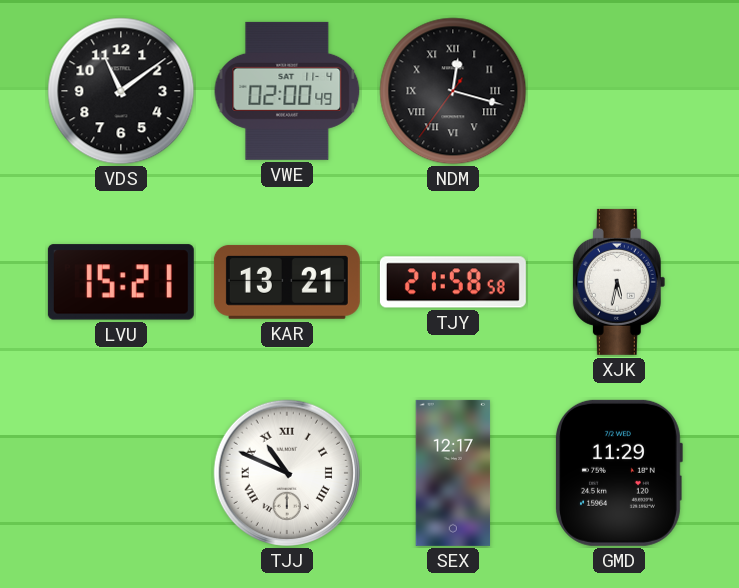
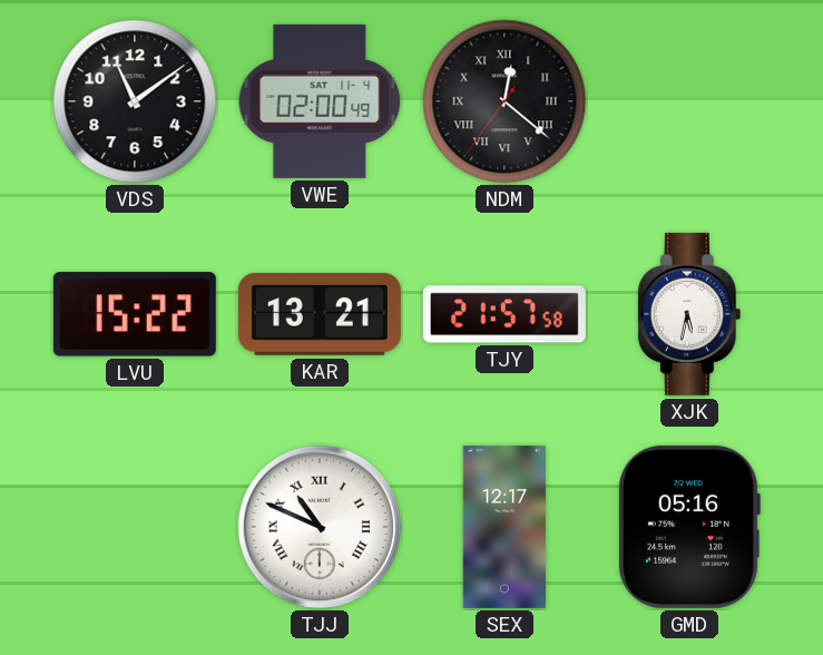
NDM: 12:17 -> 12:21 (504, 101)
LVU: 15:21 -> 15:22 (135, 314)
TJY: 21:58 -> 21:57 (504, 314)
GMD: 11:29 -> 05:16 (689, 527)
